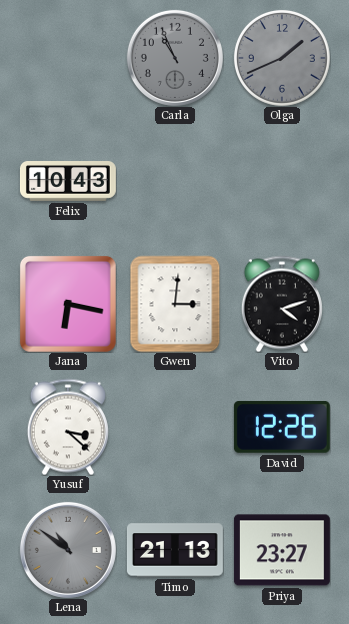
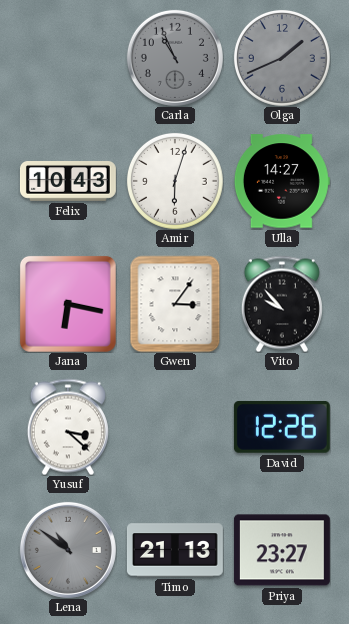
Amir: none -> 6:03 (175, 181)
Ulla: none -> 14:27 (282, 181)
Gwen: 3:01 -> 3:06 (175, 304)
Vito: 4:12 -> 9:53 (282, 304)
